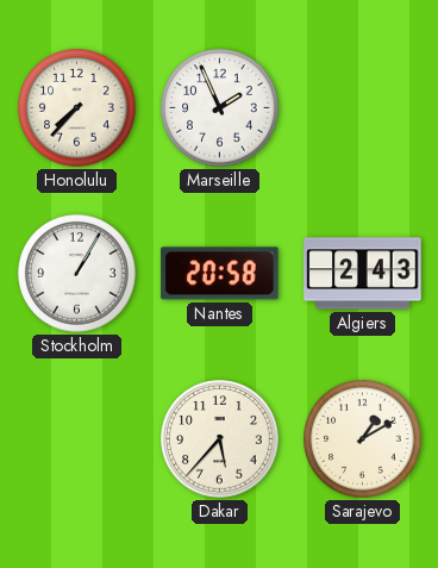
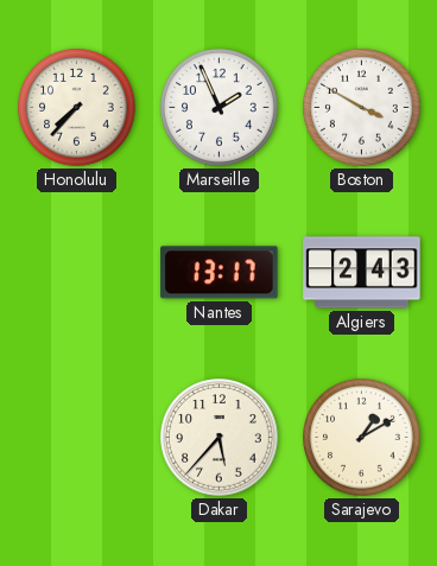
Boston: none -> 3:50 (362, 108)
Stockholm: 1:05 -> none (77, 274)
Nantes: 20:58 -> 13:17 (220, 273)
